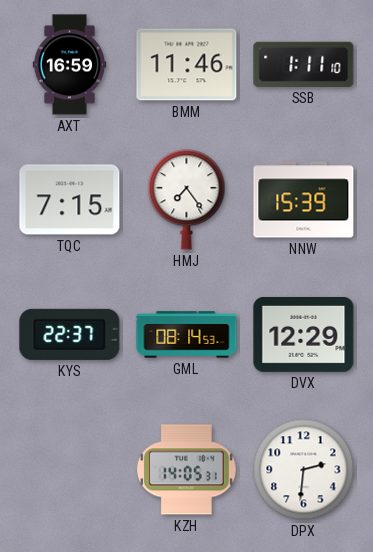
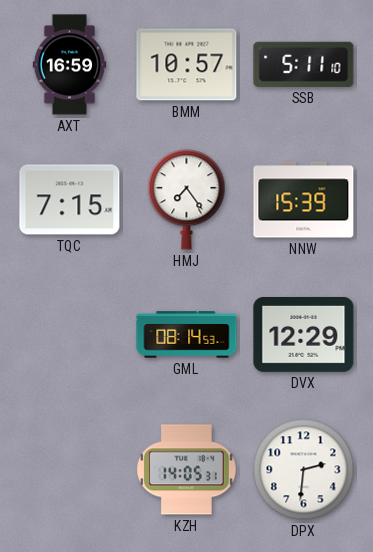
BMM: 11:46 -> 10:57 (187, 65)
SSB: 1:11 -> 5:11 (304, 64)
KYS: 22:37 -> none (70, 334)
